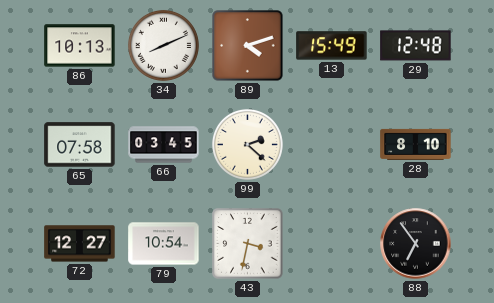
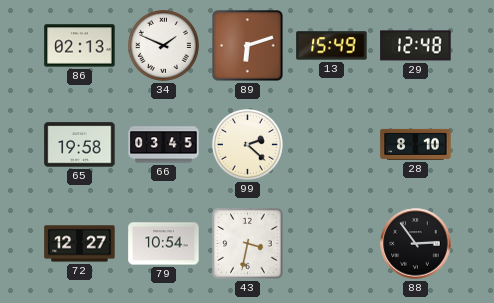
86: 10:13 -> 02:13 (80, 46)
34: 8:11 -> 1:49 (163, 45)
89: 4:12 -> 6:12 (248, 46)
65: 07:58 -> 19:58 (80, 145)
88: 6:54 -> 2:54 (416, 244)
